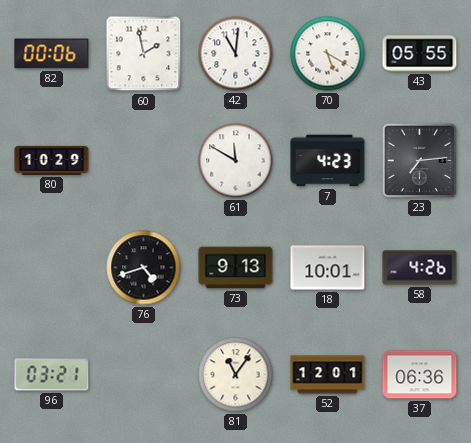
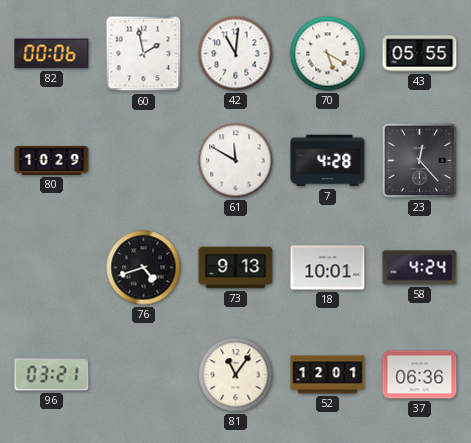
7: 4:23 -> 4:28 (328, 161)
23: 7:14 -> 12:23 (419, 160)
58: 4:26 -> 4:24 (420, 268)
